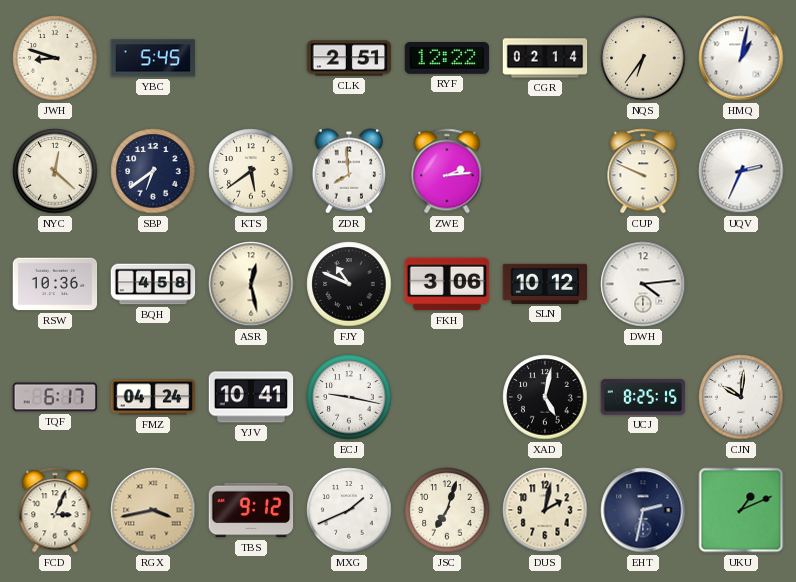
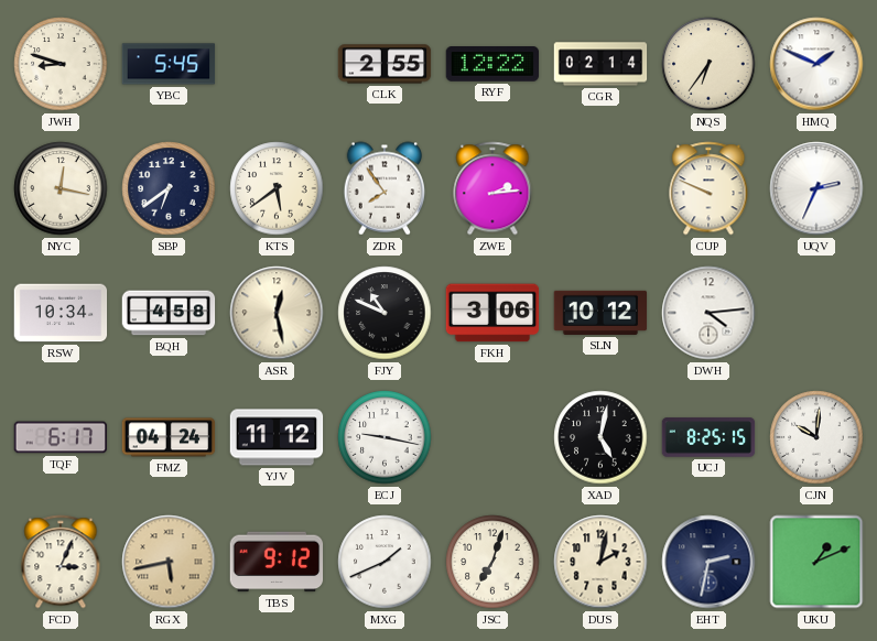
CLK: 2:51 -> 2:55 (385, 64)
HMQ: 1:02 -> 1:49 (816, 64)
NYC: 12:22 -> 12:17 (61, 188)
ZDR: 7:59 -> 7:54 (385, 188)
RSW: 10:36 -> 10:34 (61, 313)
YJV: 10:41 -> 11:12 (277, 437)
RGX: 3:43 -> 5:43 (169, 562)
